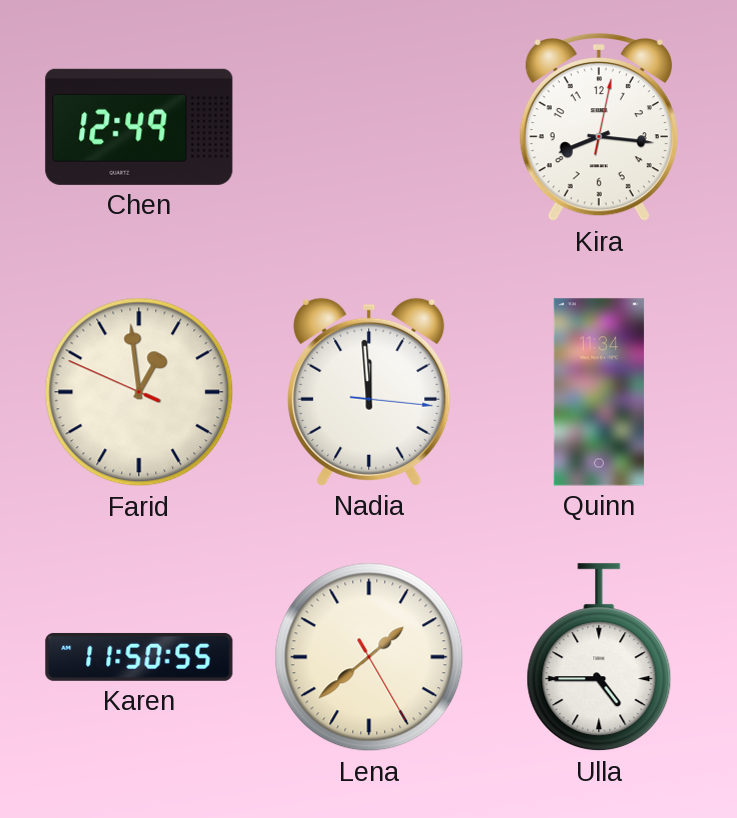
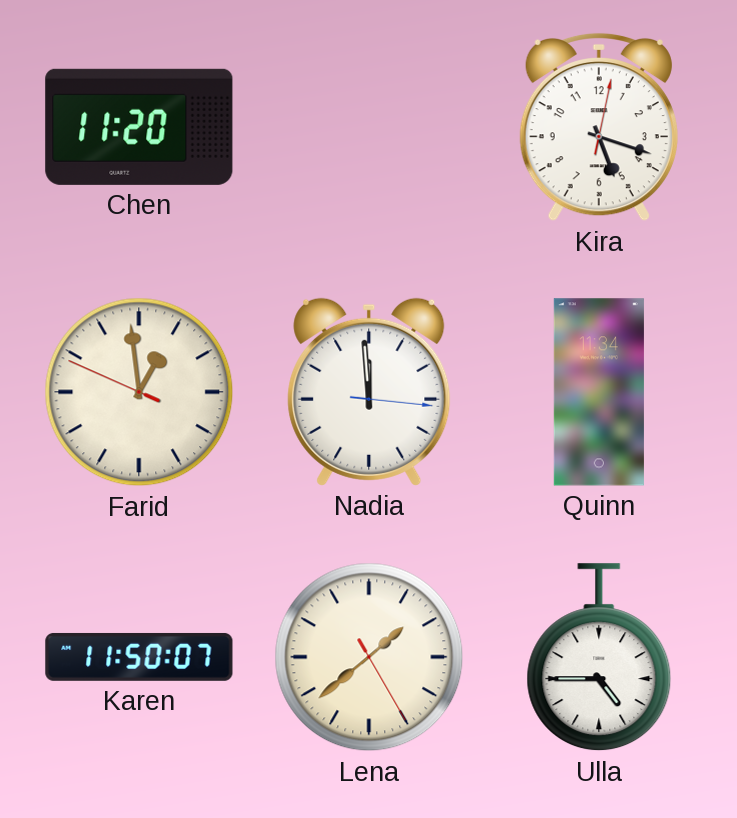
Chen: 12:49 -> 11:20 (139, 127)
Kira: 8:16 -> 5:18 (599, 127)
Karen: 11:50:55 -> 11:50:07 (139, 657)
